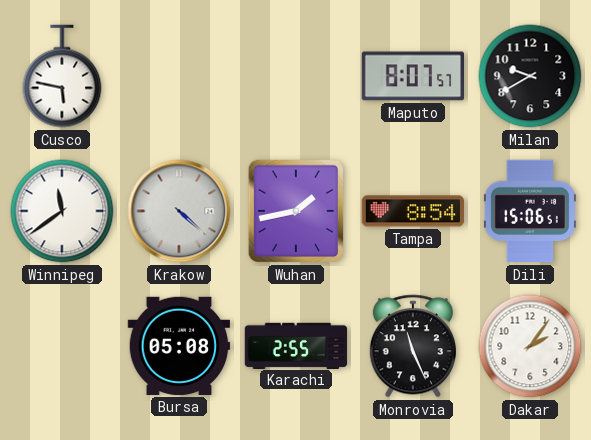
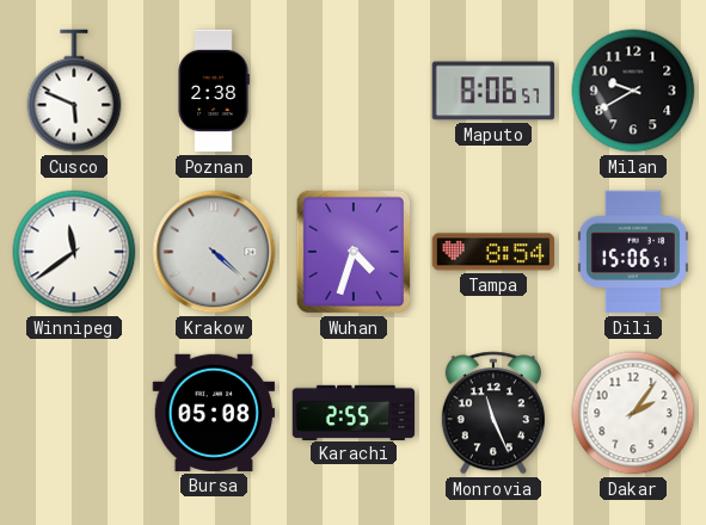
Cusco: 5:47 -> 5:49 (74, 91)
Poznan: none -> 2:38 (214, 91)
Maputo: 8:07 -> 8:06 (493, 91)
Wuhan: 1:43 -> 4:33 (354, 252)
